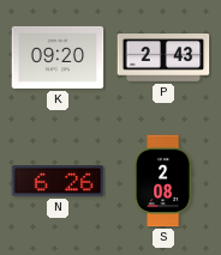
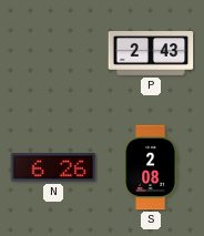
K: 09:20 -> none (58, 57)
